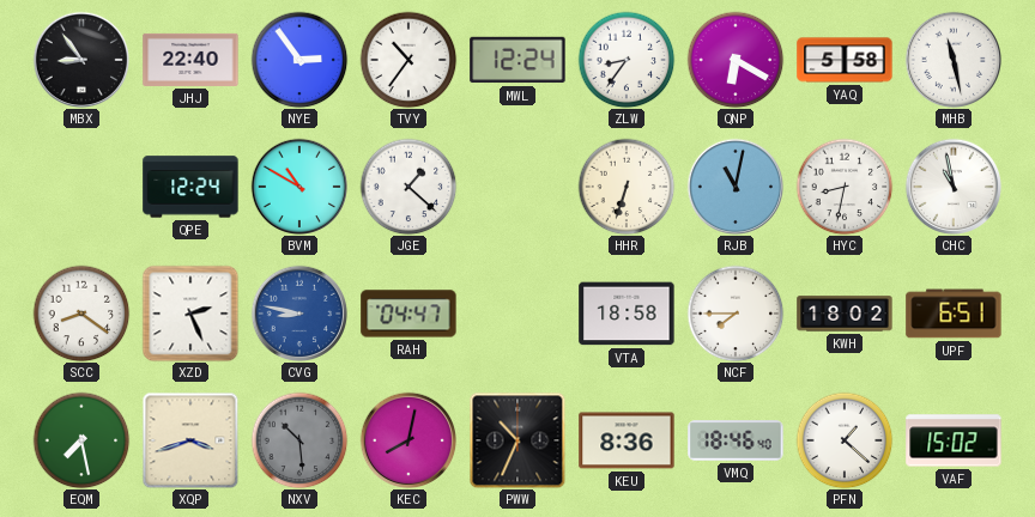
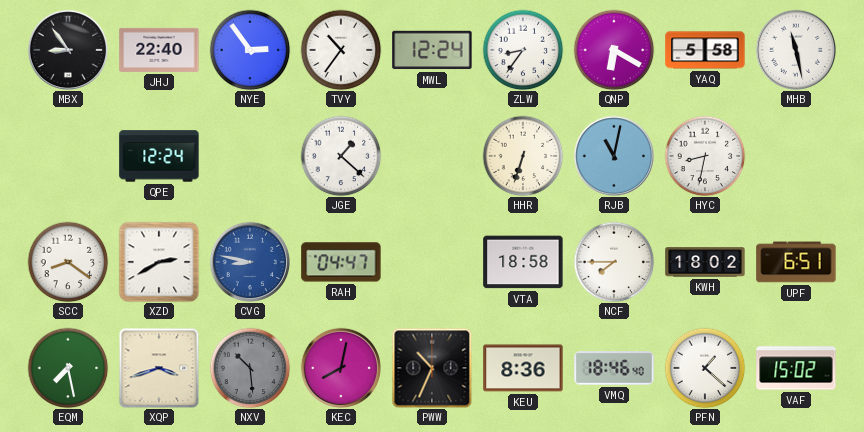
BVM: 10:50 -> none (298, 185)
CHC: 10:58 -> none (952, 185)
XZD: 2:26 -> 2:40 (159, 262)
